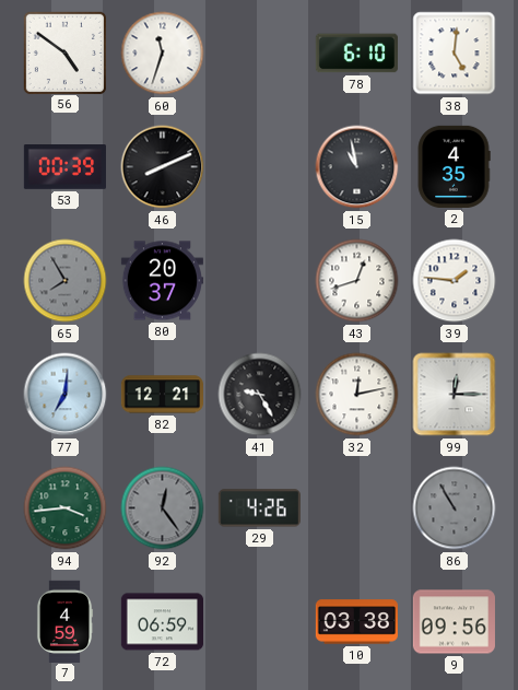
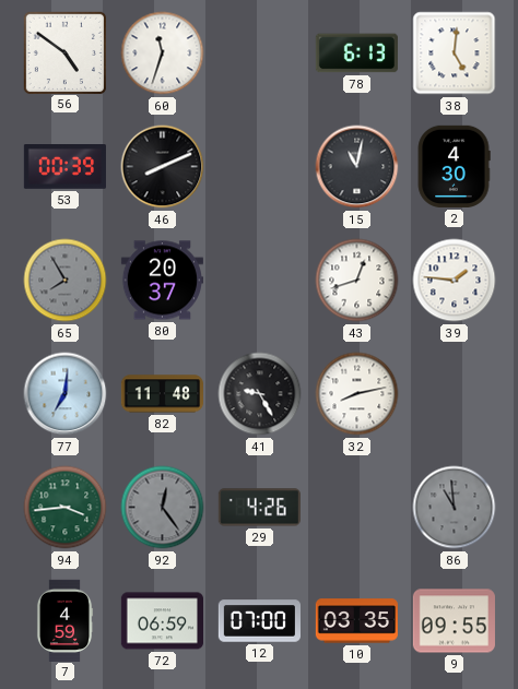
78: 6:10 -> 6:13 (356, 54)
15: 10:58 -> 11:02 (357, 167)
2: 4:35 -> 4:30 (454, 166)
82: 12:21 -> 11:48 (162, 394)
32: 12:13 -> 8:13 (357, 394)
99: 12:15 -> none (455, 395)
86: 10:55 -> 10:59 (455, 508)
12: none -> 07:00 (259, 621)
10: 03:38 -> 03:35 (356, 621)
9: 09:56 -> 09:55 (454, 621)
